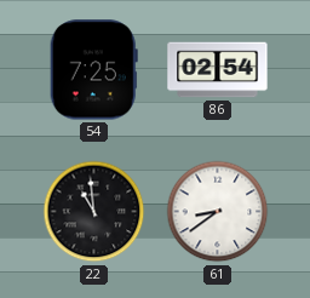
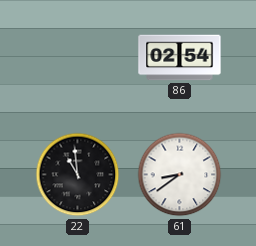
54: 7:25 -> none (93, 70)
